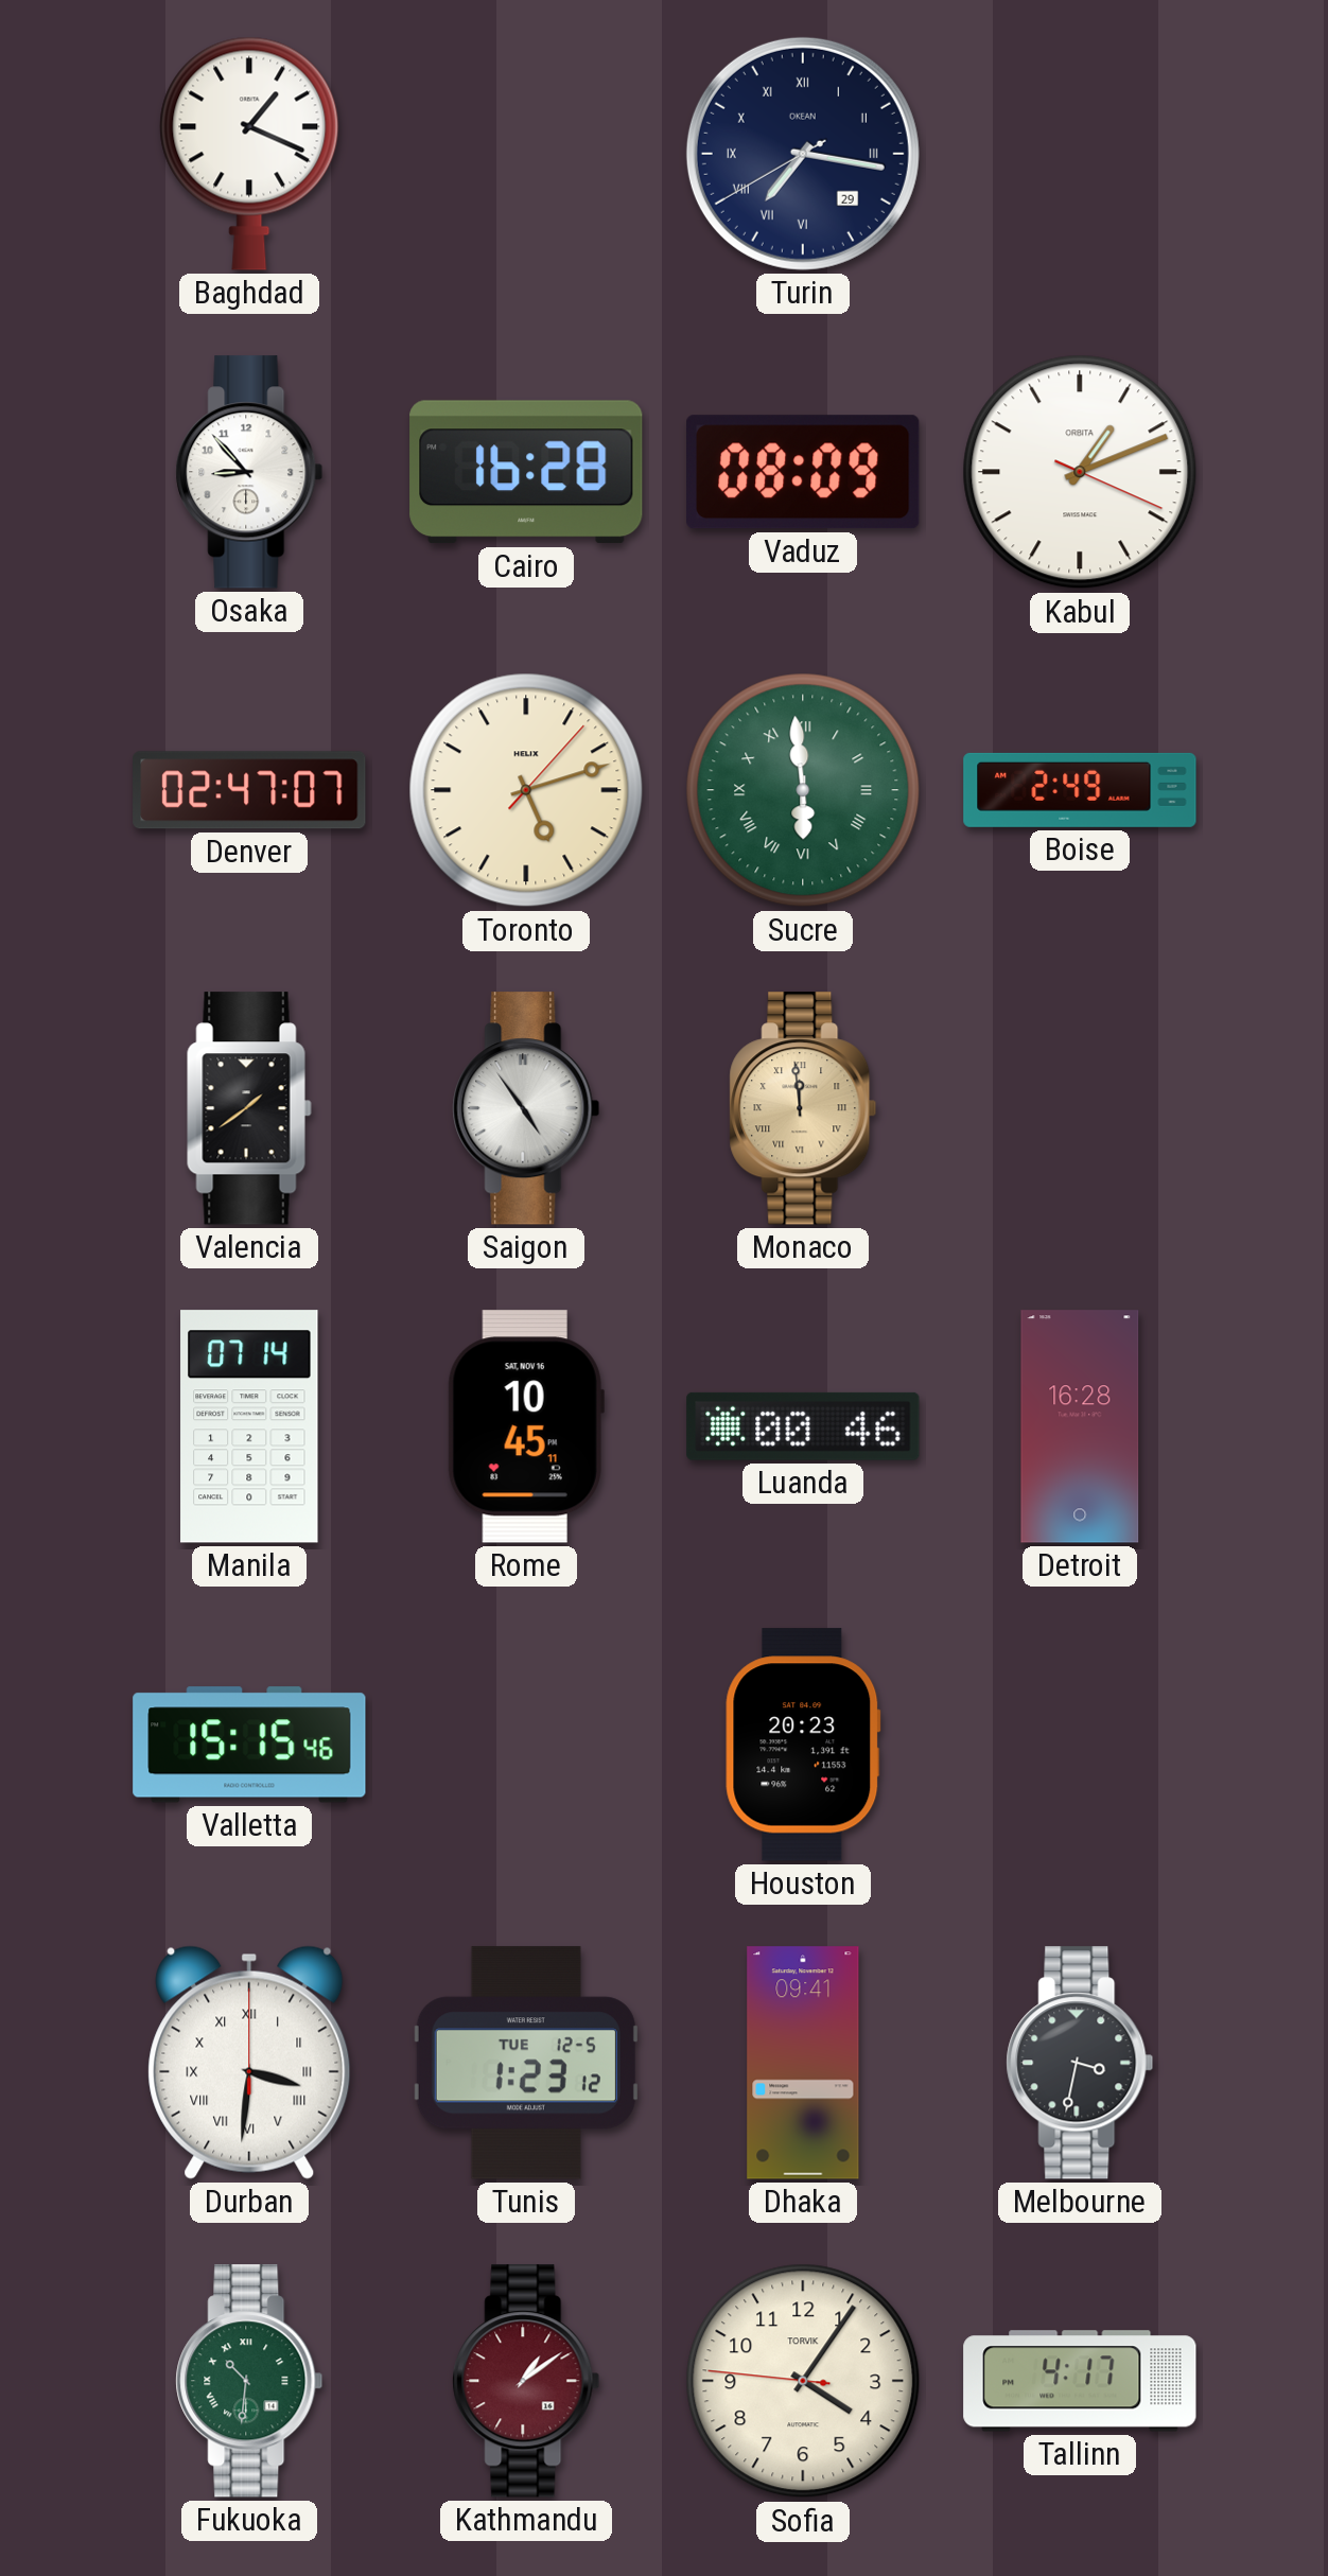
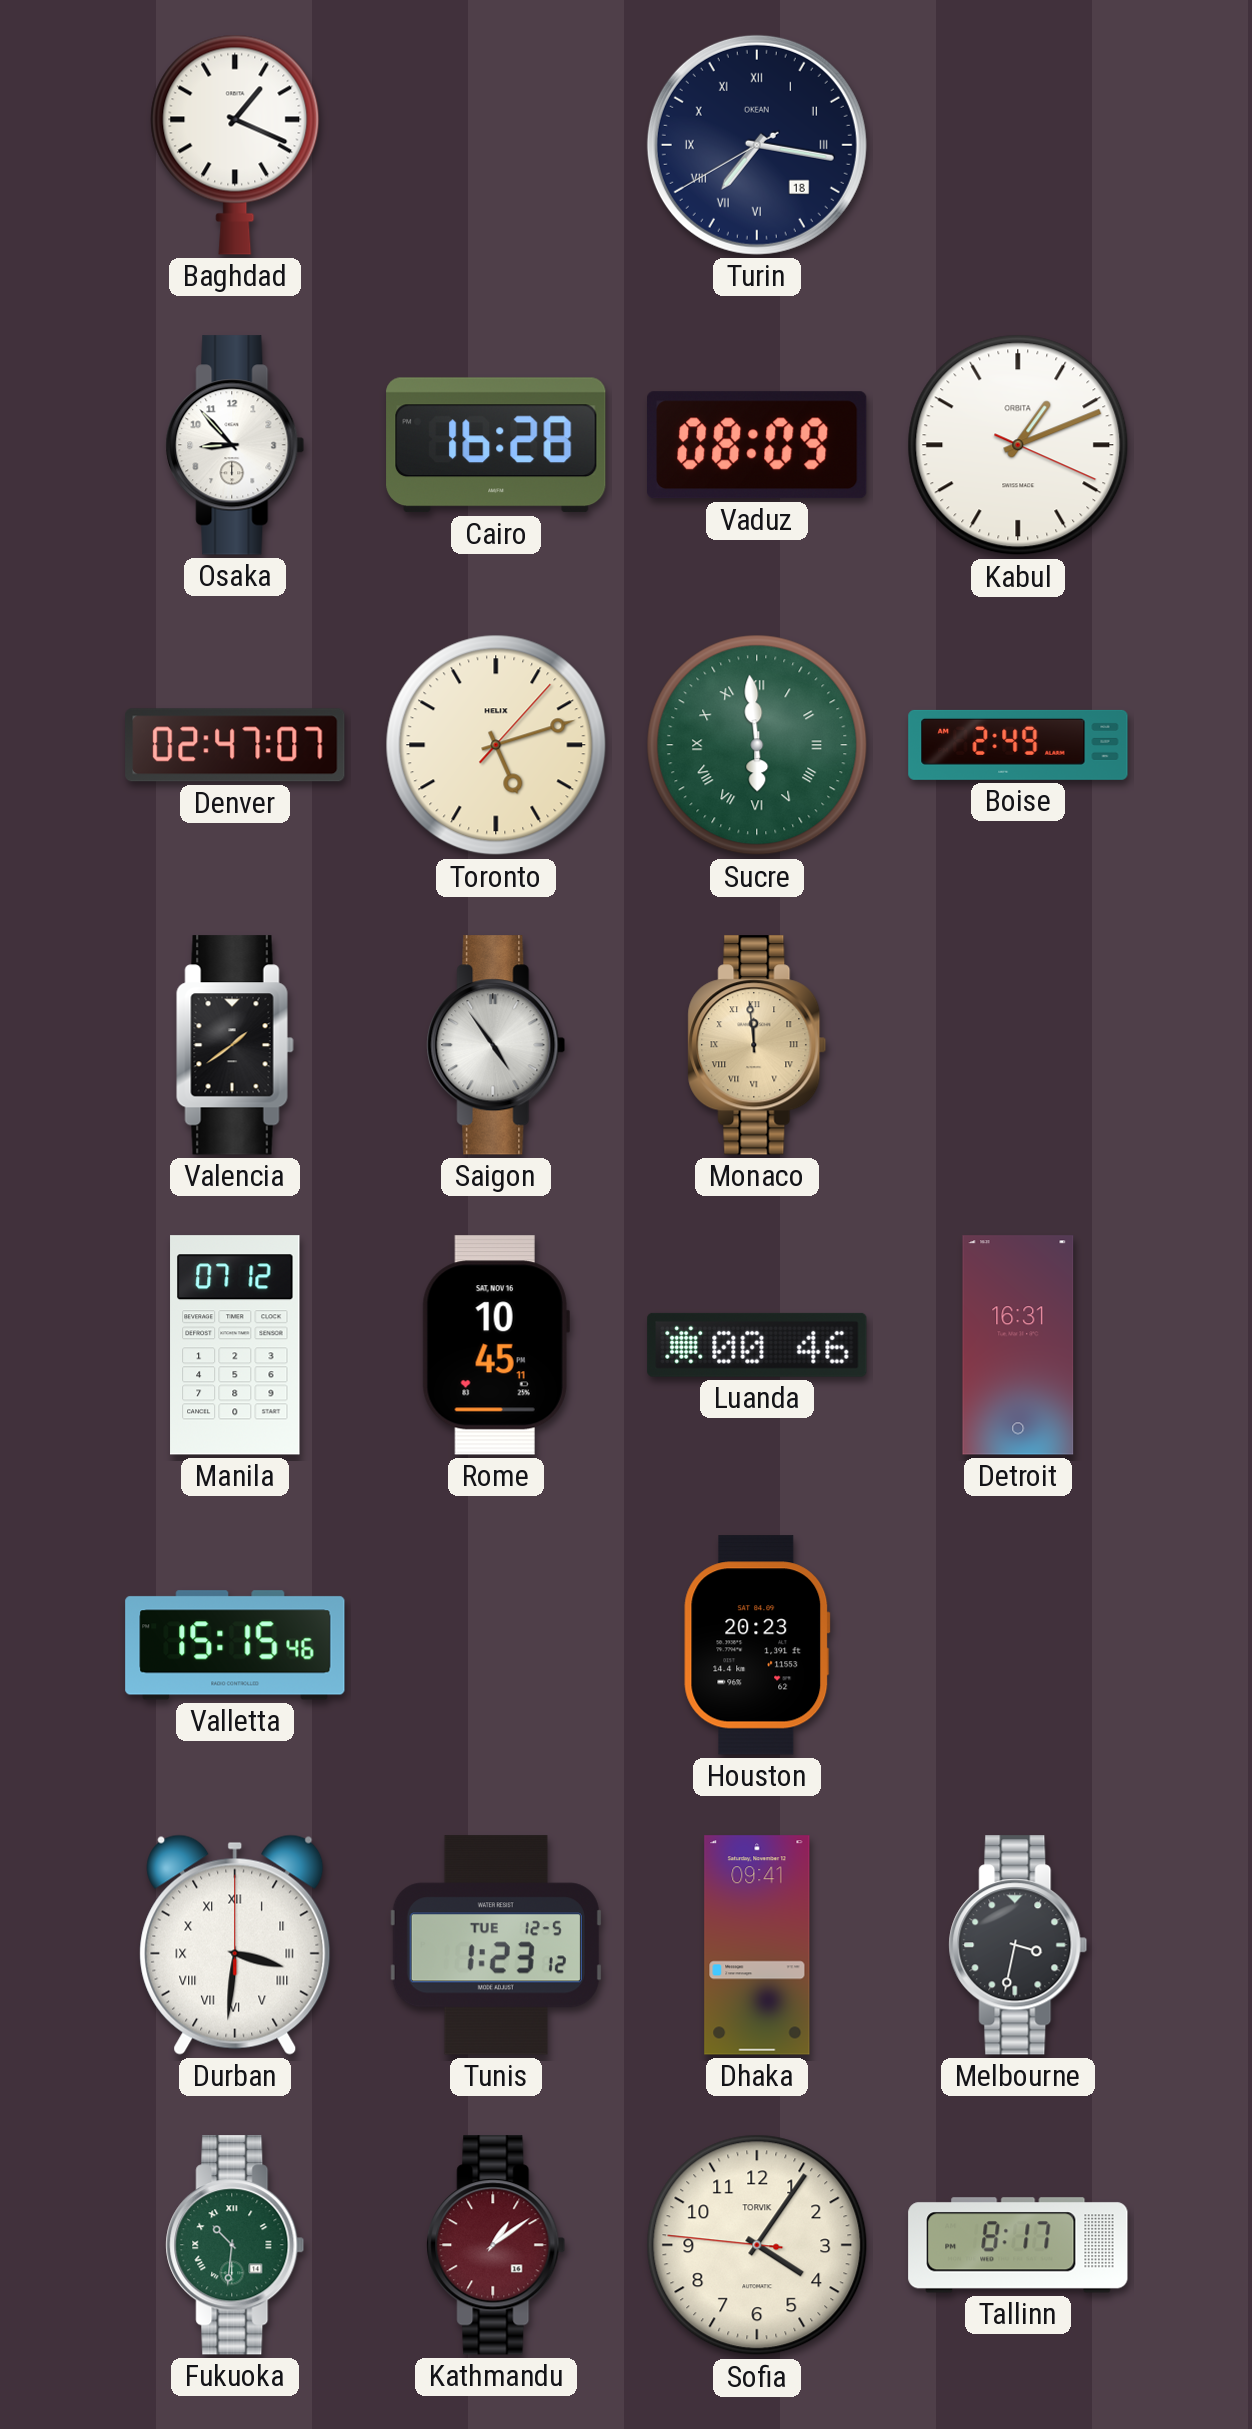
Turin date: 29 -> 18 (757, 145)
Manila: 07:14 -> 07:12 (235, 1345)
Detroit: 16:28 -> 16:31 (1018, 1345)
Tallinn: 4:17 -> 8:17 (1018, 2245)
